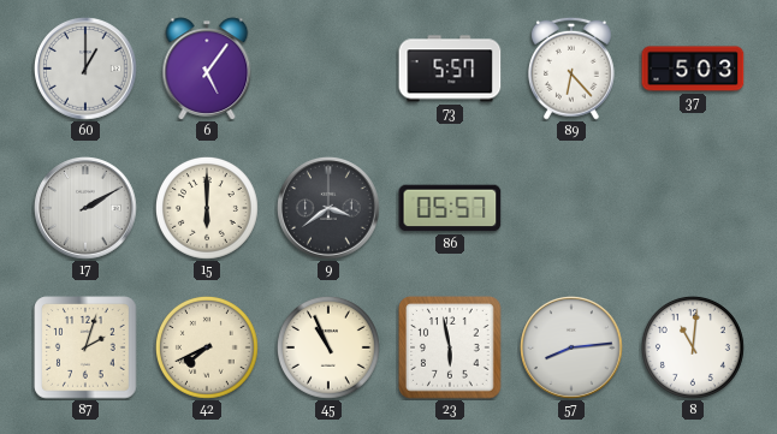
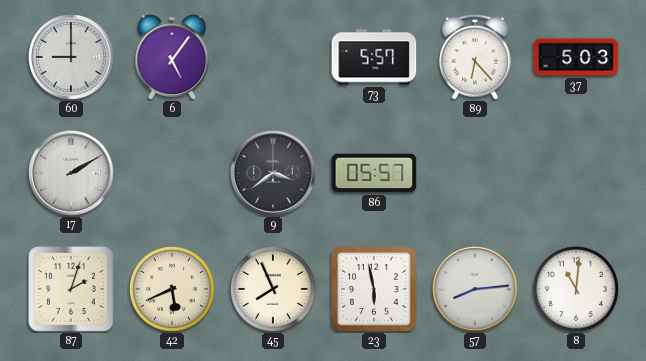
60: 1:00 -> 9:00 (71, 57)
15: 6:00 -> none (207, 208)
42: 7:41 -> 5:41 (172, 289)
45: 10:56 -> 7:56 (273, 289)
